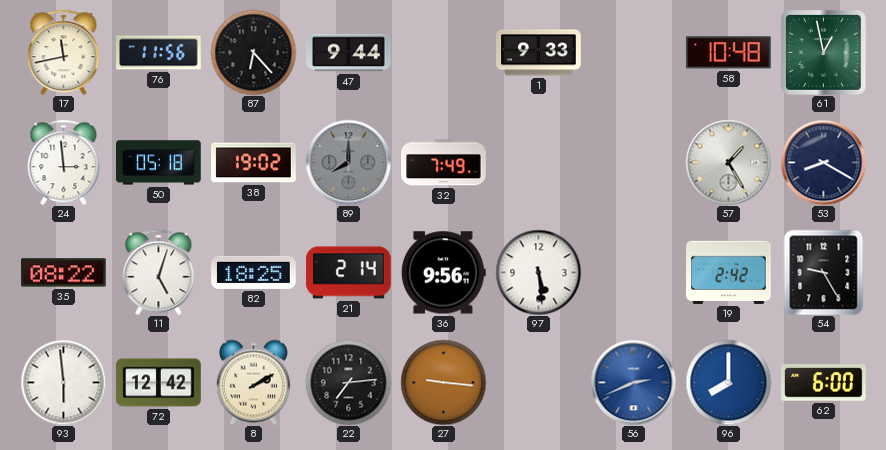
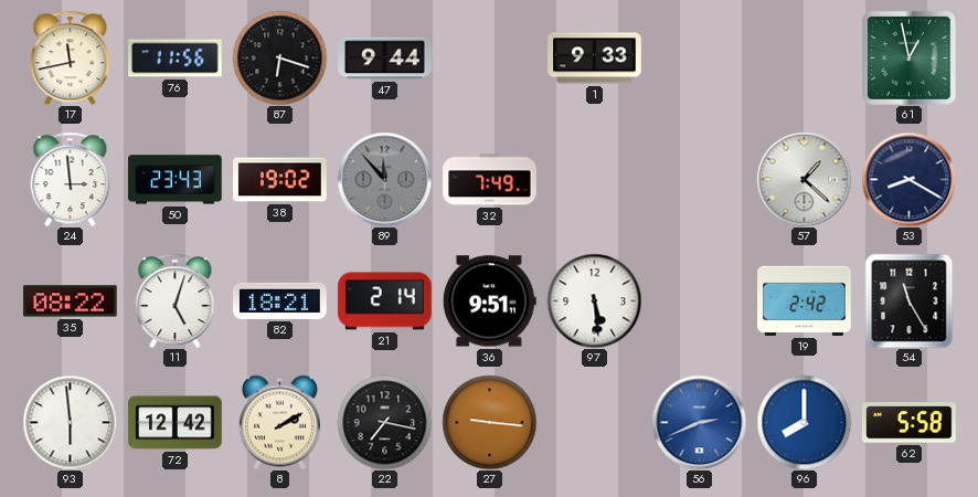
87: 6:23 -> 6:18 (279, 57)
58: 10:48 -> none (728, 53)
50: 05:18 -> 23:43 (176, 180)
89: 8:00 -> 11:53 (384, 179)
57: 1:25 -> 1:22 (804, 179)
82: 18:25 -> 18:21 (280, 300)
36: 9:56 -> 9:51 (489, 302)
54: 9:25 -> 11:25 (910, 300)
22: 7:14 -> 7:17 (384, 422)
62: 6:00 -> 5:58 (910, 423)
